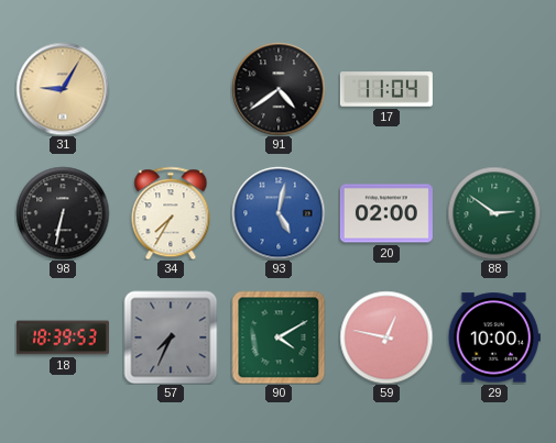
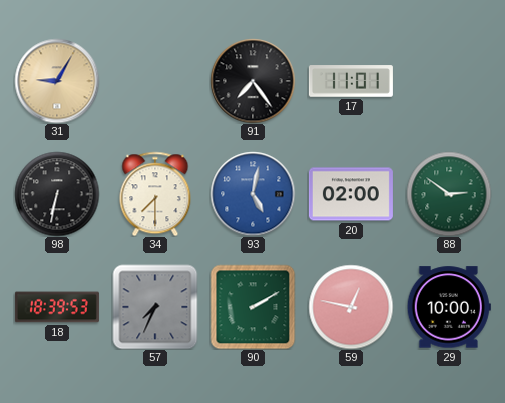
91: 4:39 -> 7:24 (253, 81)
17: 11:04 -> 11:01 (351, 81)
34: 7:35 -> 7:30 (155, 194)
90: 4:10 -> 2:10 (253, 307)
